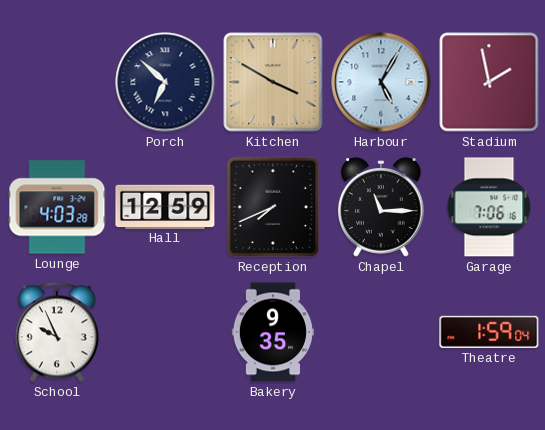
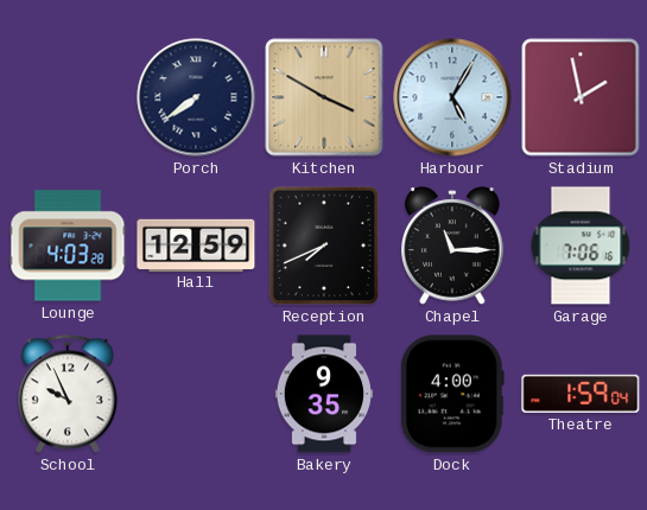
Porch: 6:52 -> 7:39 (196, 97)
Dock: none -> 4:00 (452, 394)
